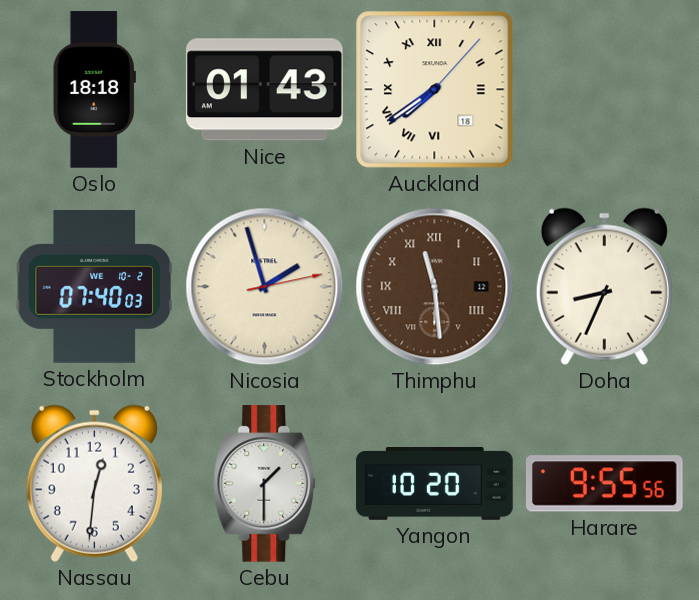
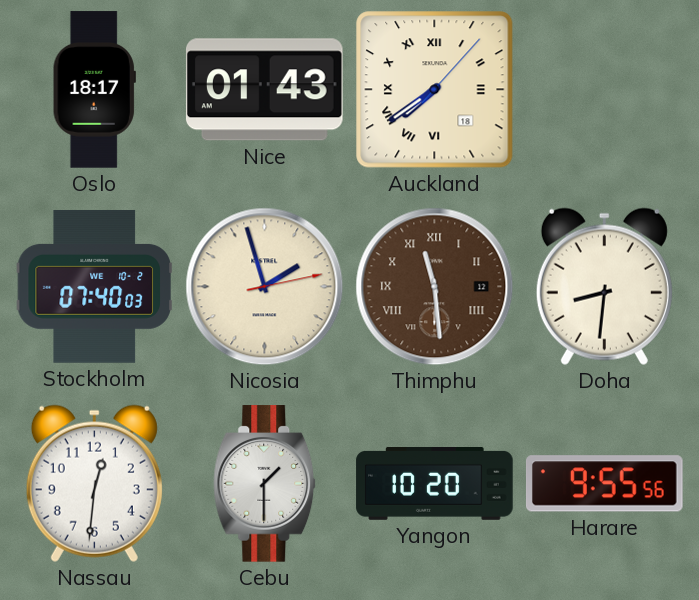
Oslo: 18:18 -> 18:17 (94, 90)
Doha: 8:34 -> 8:31 (604, 286)
